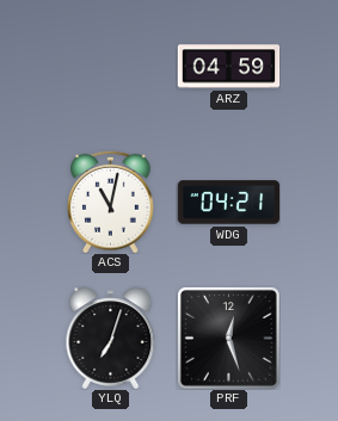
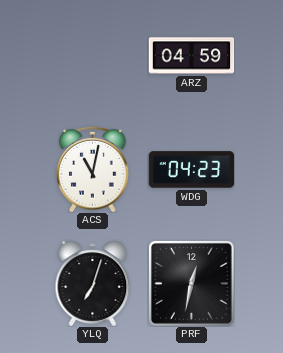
WDG: 04:21 -> 04:23 (191, 170)
PRF: 12:27 -> 12:32 (191, 283)
